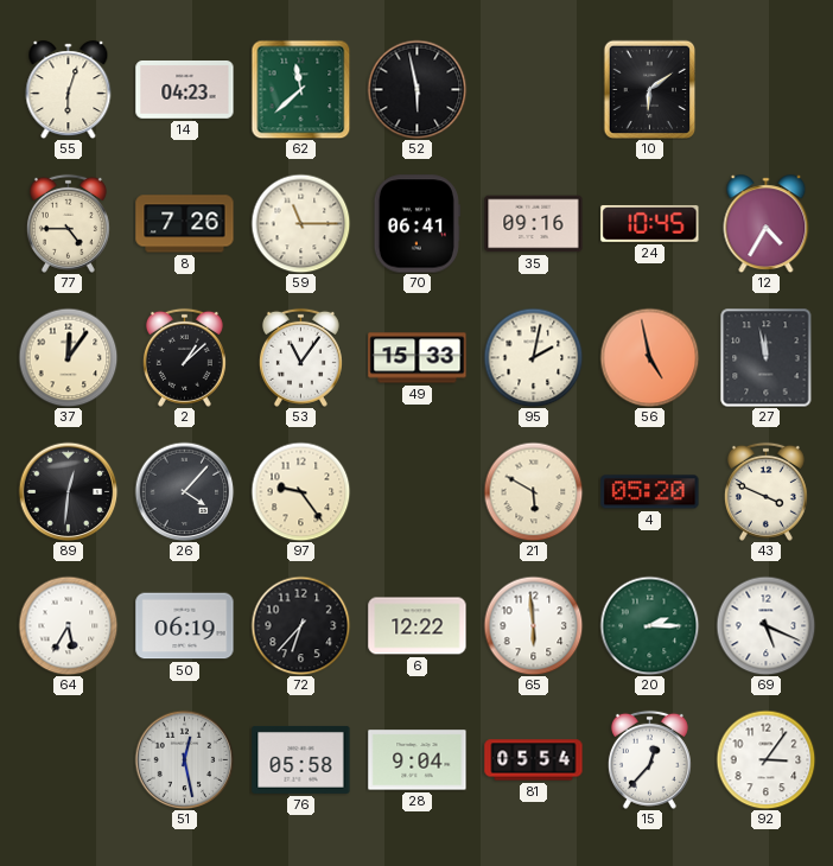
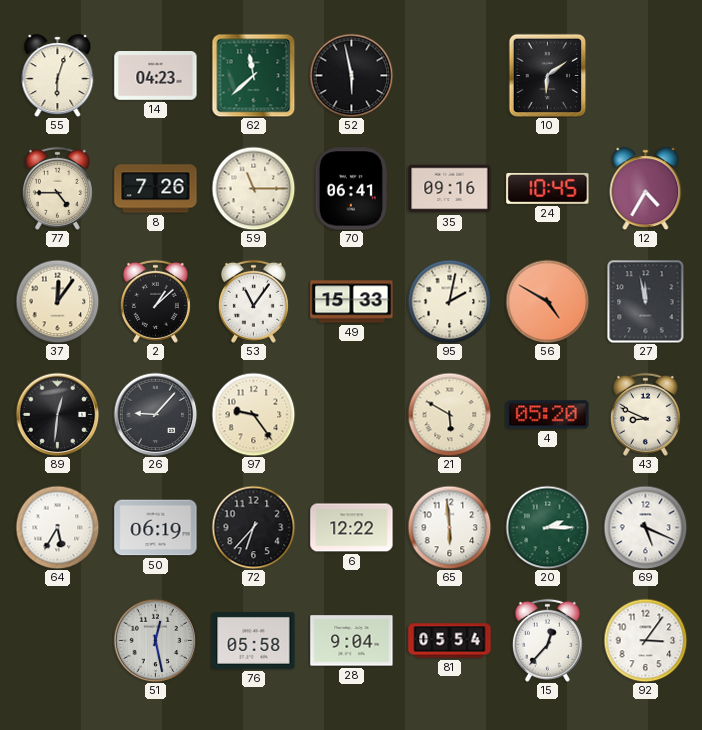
56: 4:58 -> 4:50 (547, 301)
26: 4:07 -> 9:07 (155, 414)
43: 3:49 -> 8:49 (645, 414)
